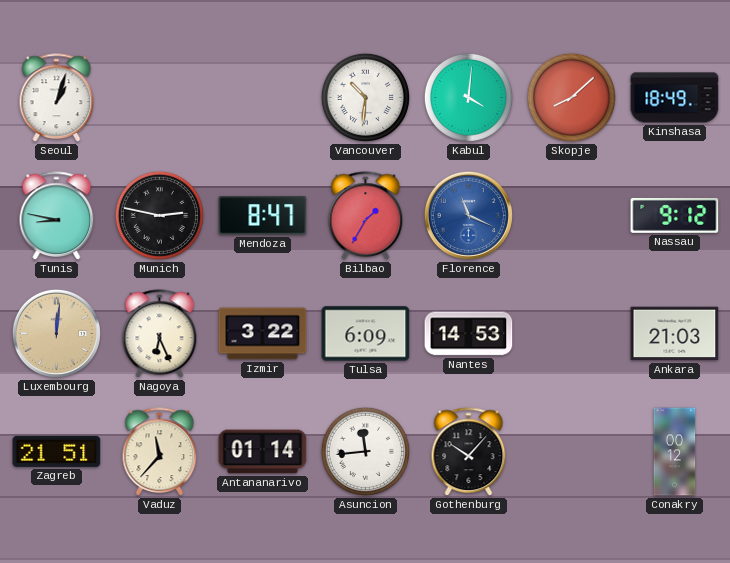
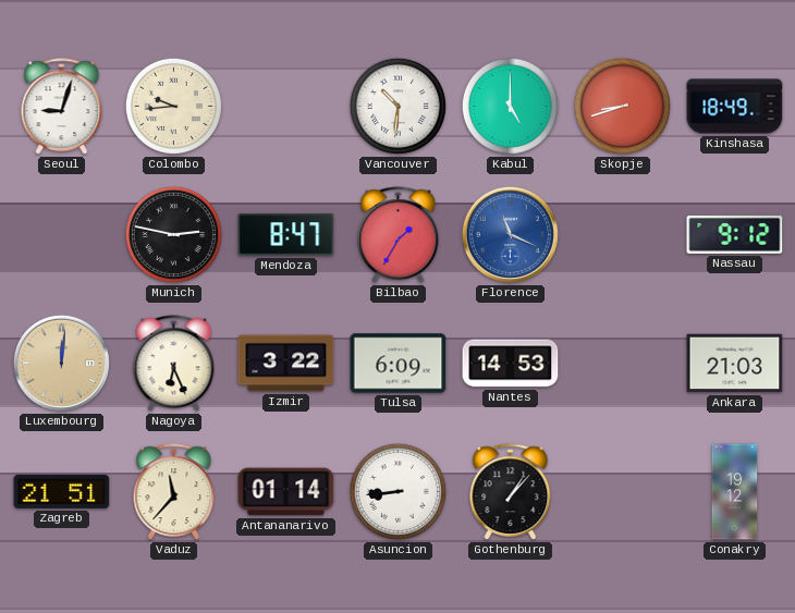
Seoul: 1:03 -> 9:03 (62, 107)
Colombo: none -> 9:44 (173, 106)
Kabul: 4:01 -> 5:00 (510, 106)
Skopje: 8:08 -> 8:42 (622, 106)
Tunis: 8:47 -> none (57, 216)
Asuncion: 11:44 -> 8:44 (397, 491)
Gothenburg: 10:07 -> 1:07 (511, 492)
Conakry: 00:12 -> 19:12 (735, 492)
